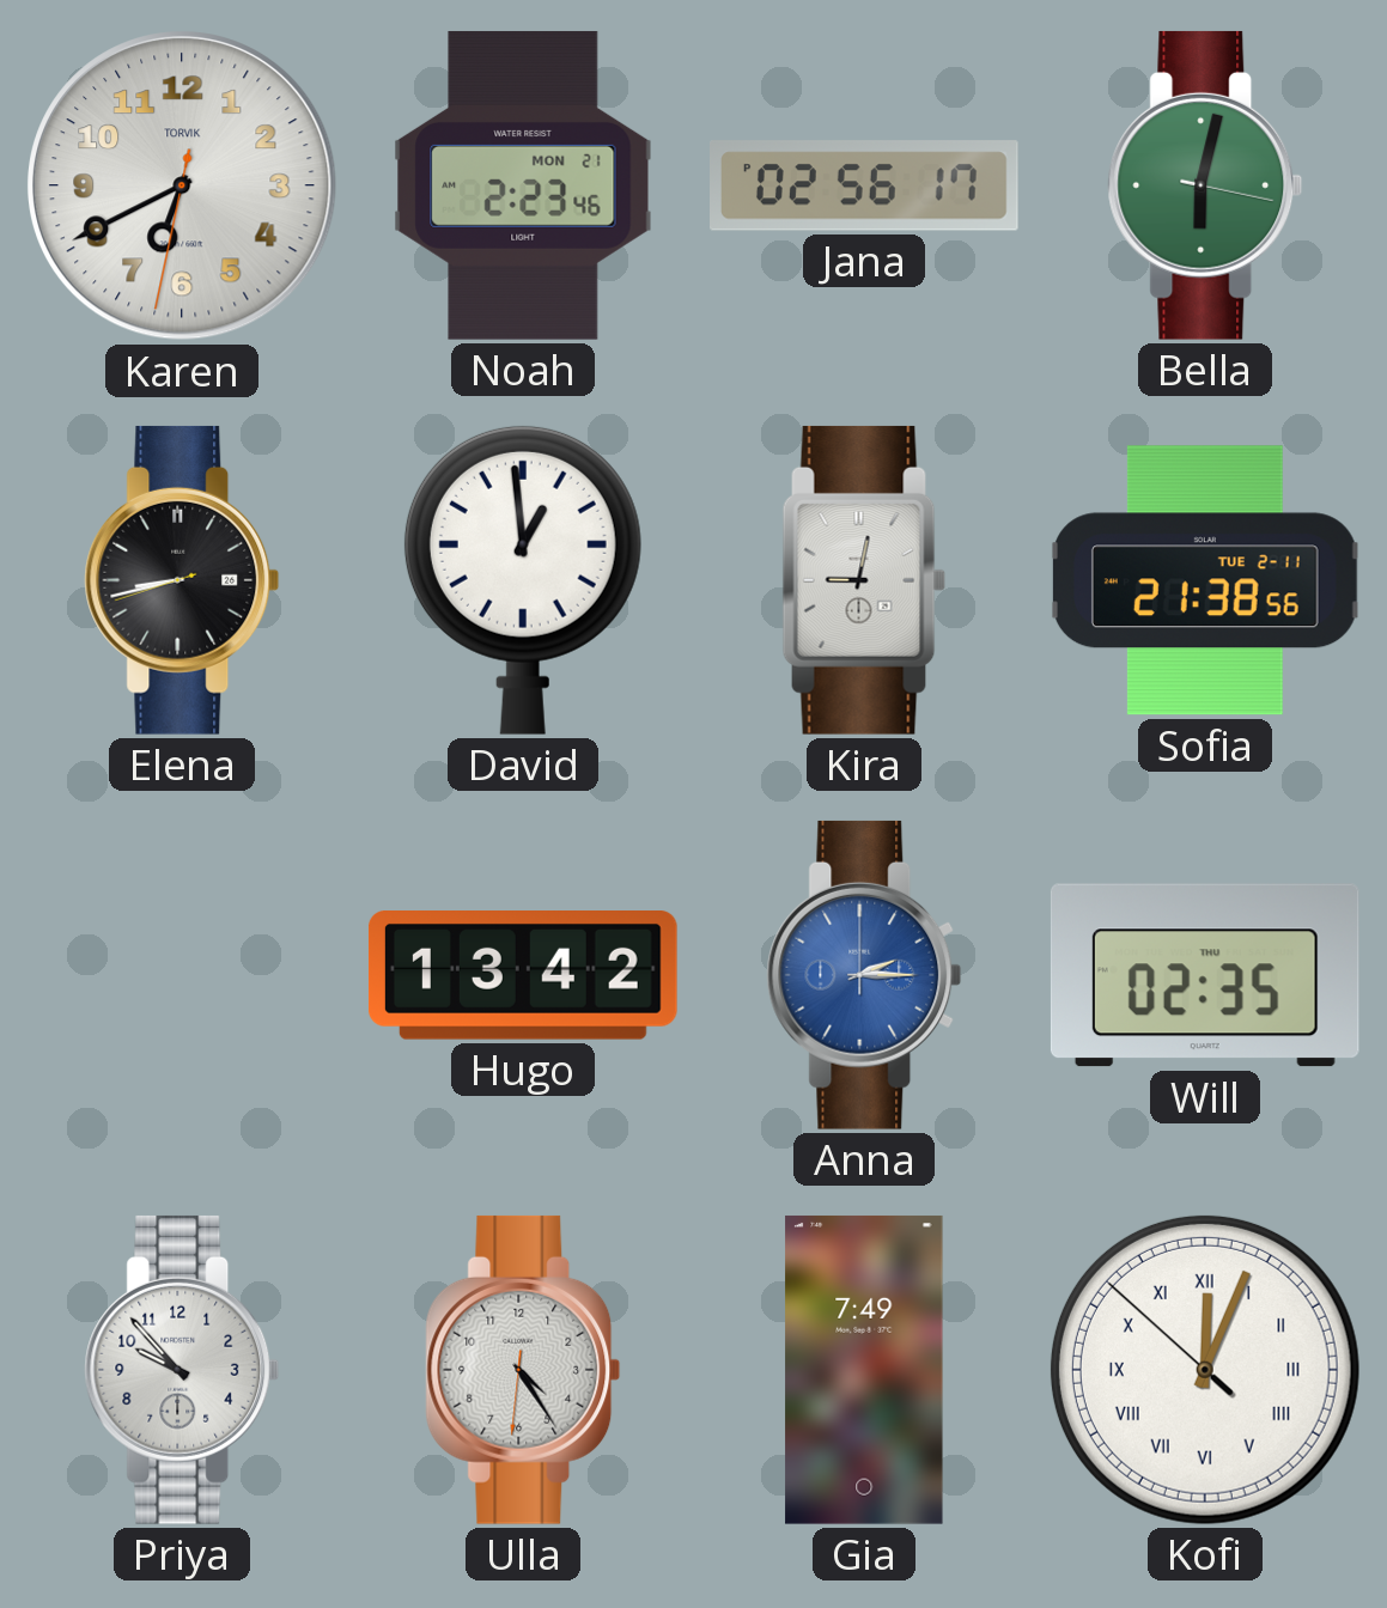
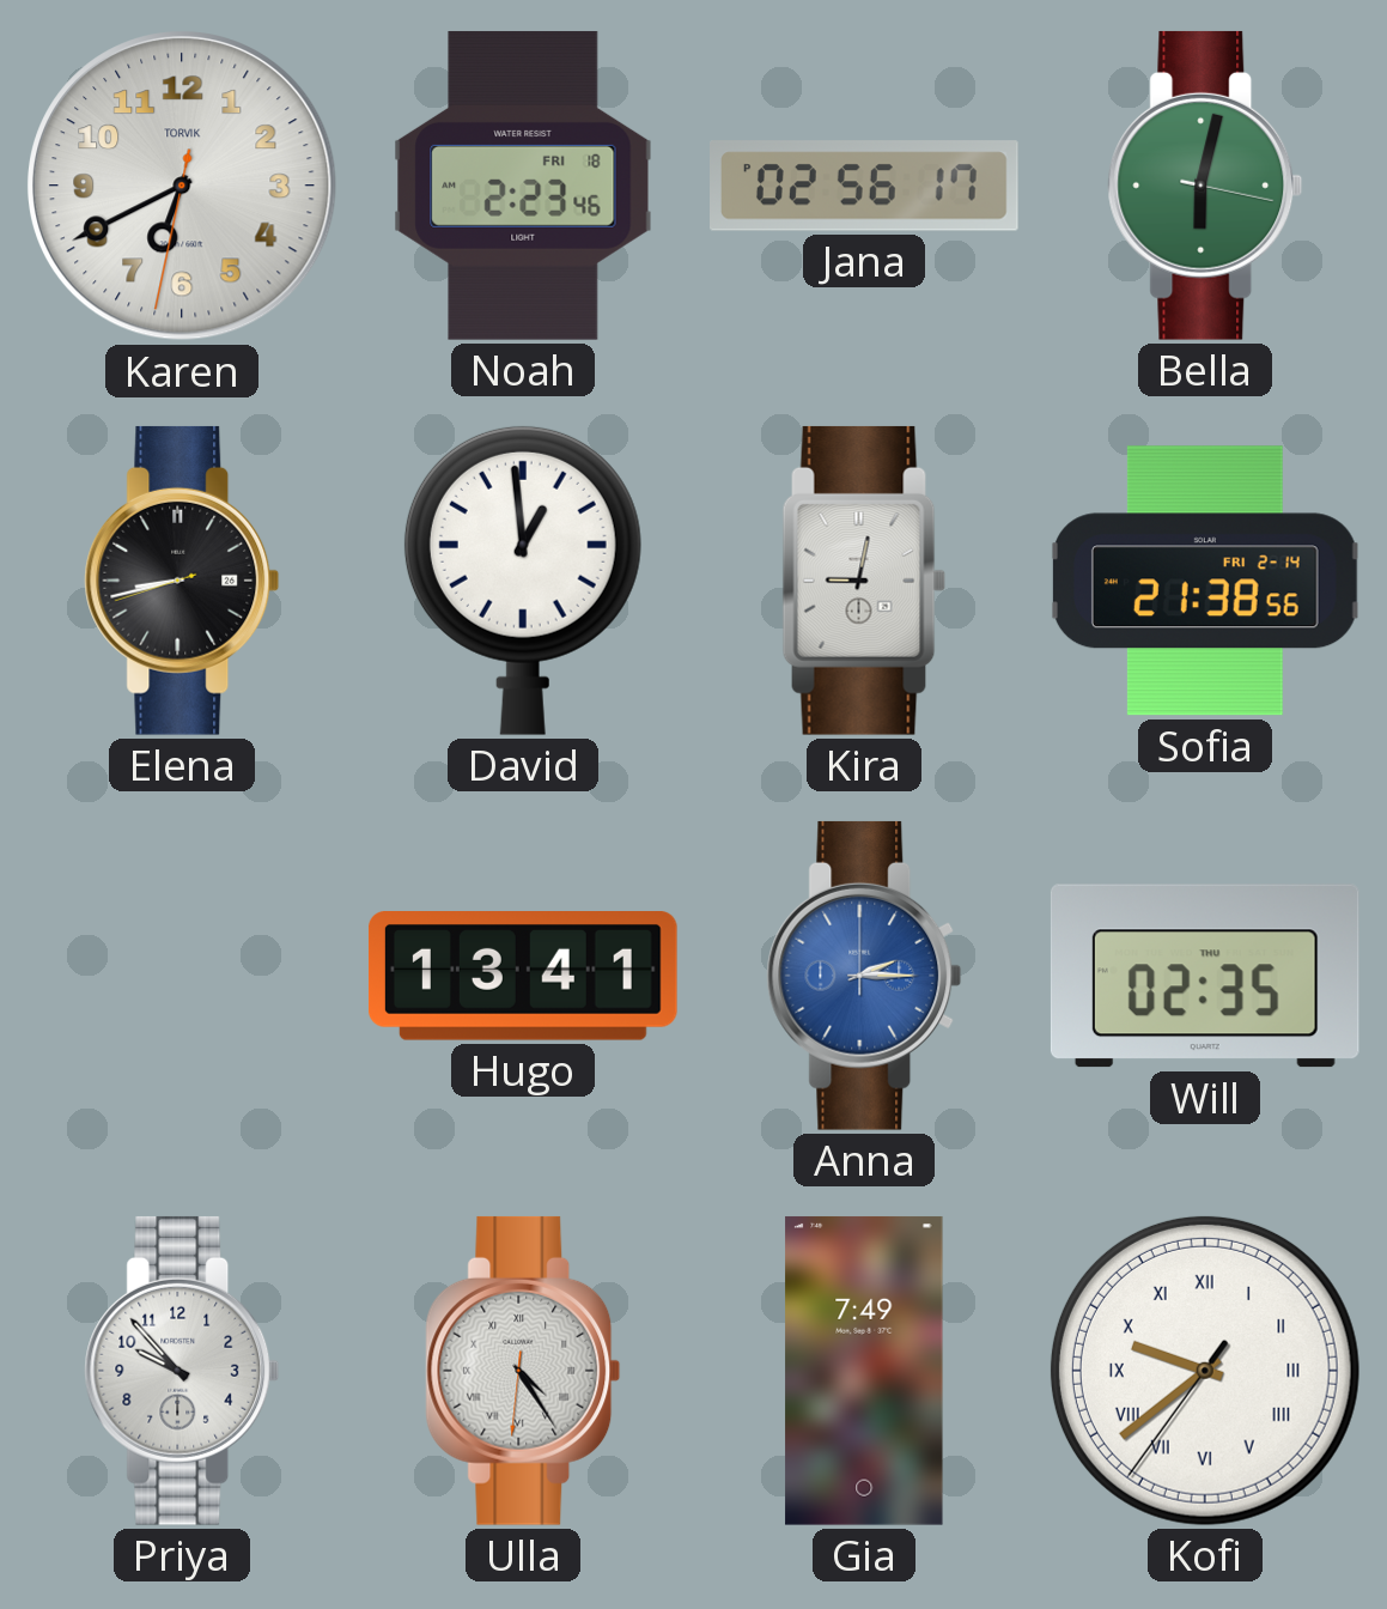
Noah date: MON 21 -> FRI 18 (523, 186)
Sofia date: TUE 2-11 -> FRI 2-14 (1205, 581)
Hugo: 13:42 -> 13:41 (523, 977)
Ulla numerals: Arabic -> Roman (523, 1371)
Kofi: 12:03 -> 9:38 (1205, 1371)
